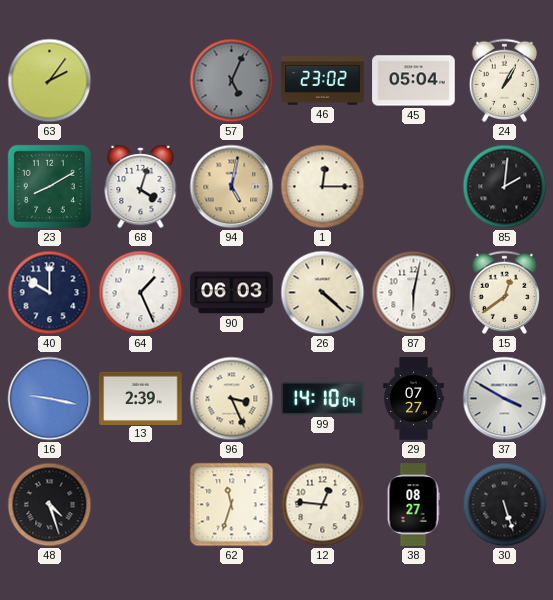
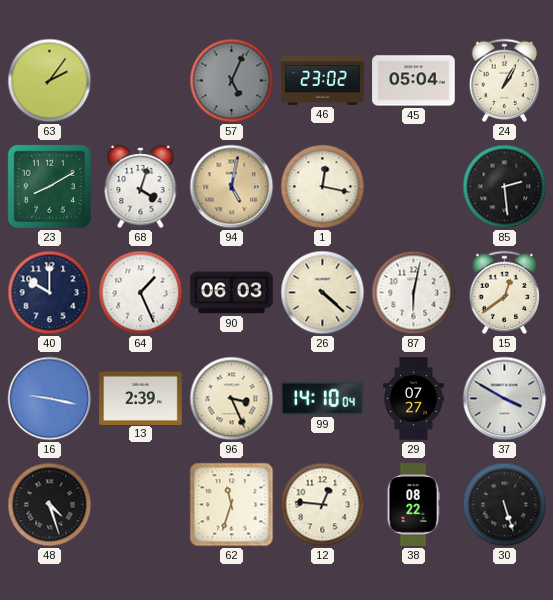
1: 12:15 -> 12:17 (323, 187)
85: 2:01 -> 2:29 (505, 187)
38: 08:27 -> 08:22 (413, 505)
